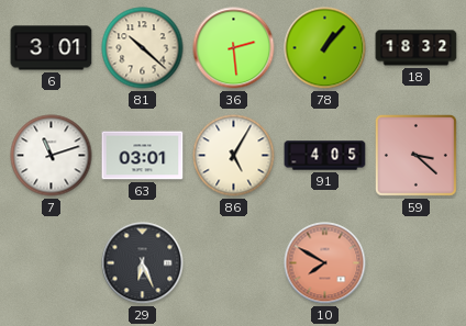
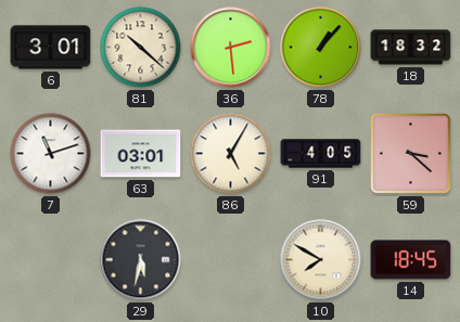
29: 6:26 -> 5:32 (141, 260)
10 dial: salmon -> cream (321, 260)
14: none -> 18:45 (411, 260)
